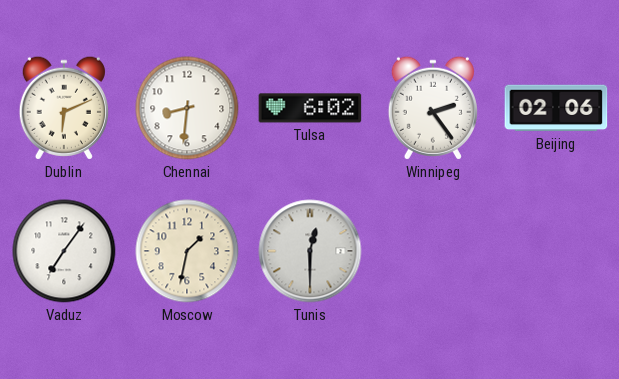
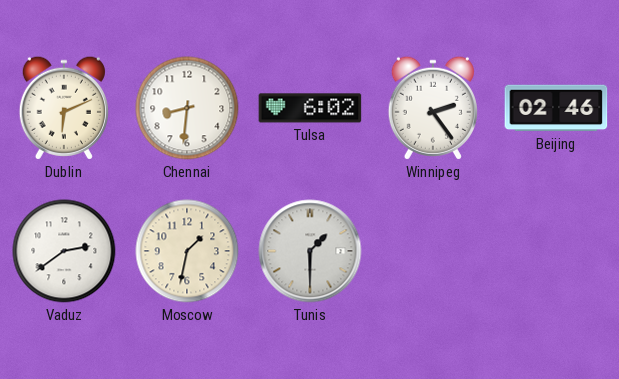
Beijing: 02:06 -> 02:46 (556, 108)
Vaduz: 7:06 -> 2:39 (64, 251)
Tunis: 12:30 -> 1:30 (310, 251)
